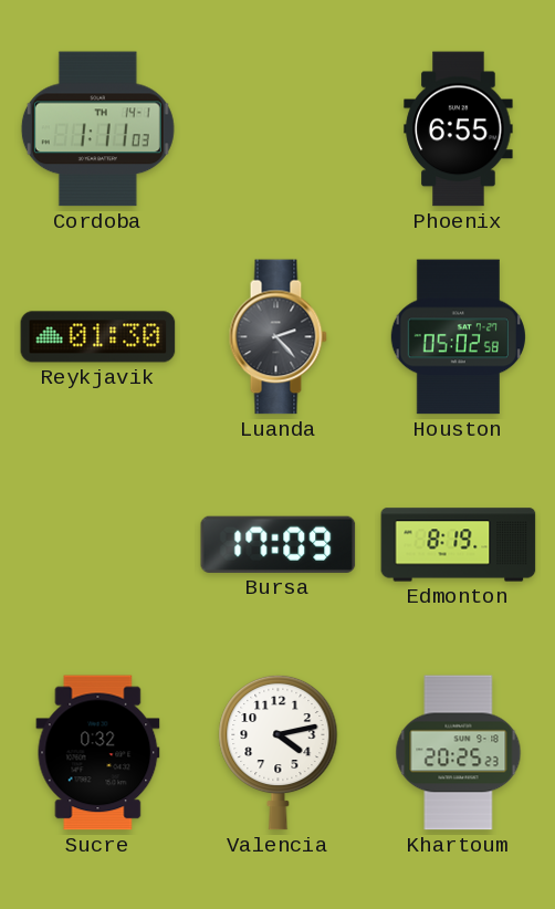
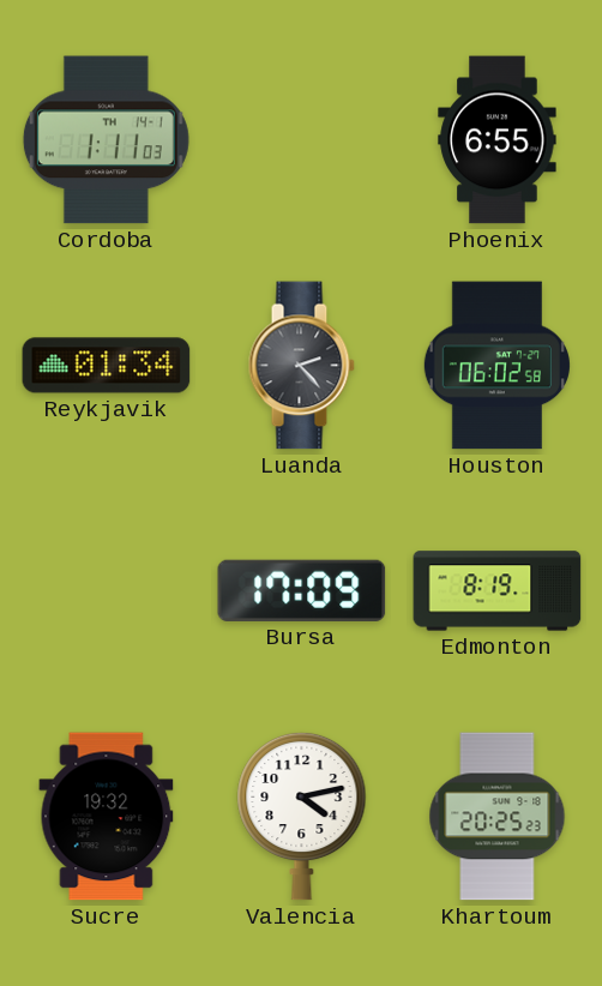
Reykjavik: 01:30 -> 01:34 (107, 366)
Houston: 05:02 -> 06:02 (496, 366)
Sucre: 0:32 -> 19:32 (107, 817)
